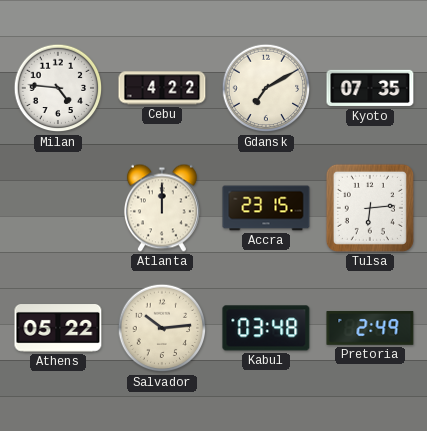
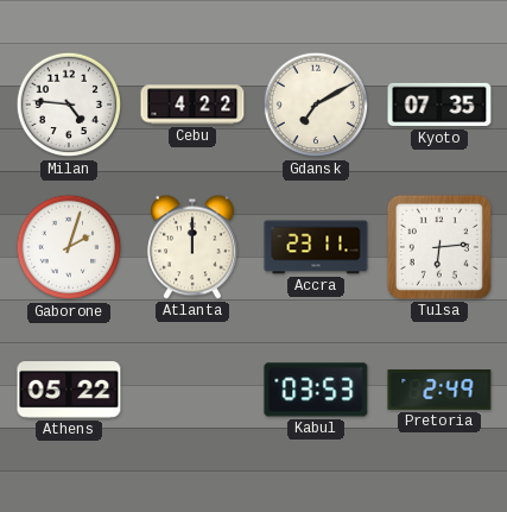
Gaborone: none -> 2:03 (69, 247)
Accra: 23:15 -> 23:11 (316, 247)
Salvador: 10:14 -> none (162, 328)
Kabul: 03:48 -> 03:53 (316, 390)
